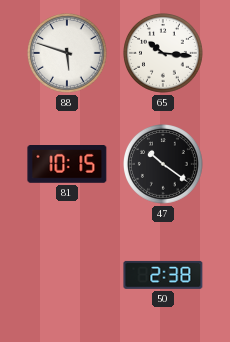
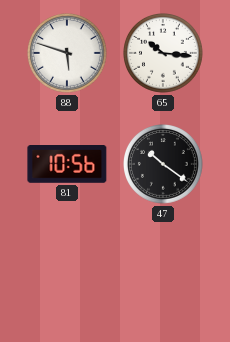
81: 10:15 -> 10:56 (67, 165)
50: 2:38 -> none (163, 275)
